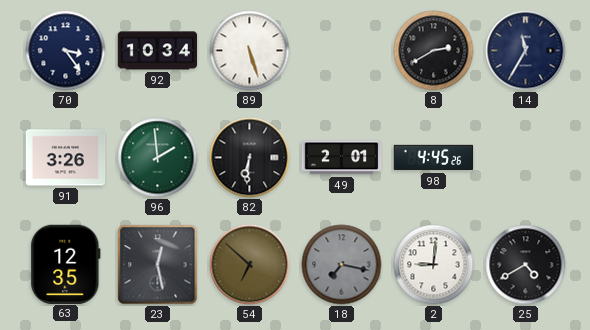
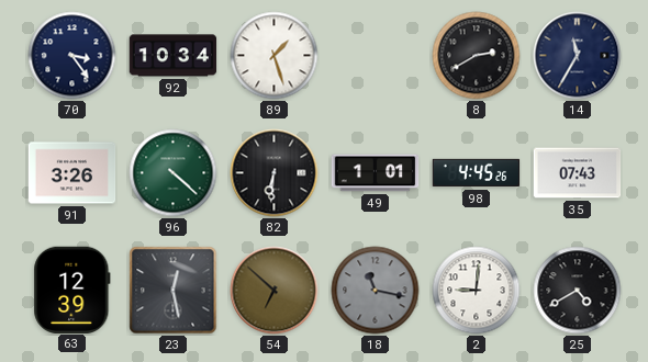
89: 5:27 -> 1:27 (275, 56)
96: 1:59 -> 4:22 (174, 173)
49: 2:01 -> 1:01 (376, 173)
35: none -> 07:43 (578, 173)
63: 12:35 -> 12:39 (72, 290)
18: 7:17 -> 11:17 (376, 291)
